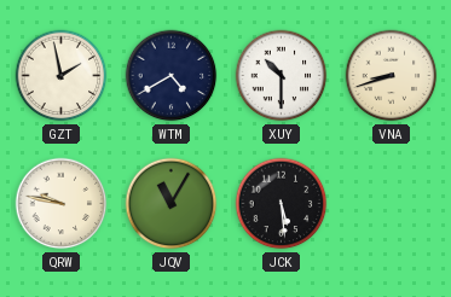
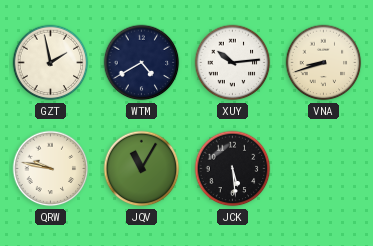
XUY: 10:30 -> 10:14 (233, 63)
